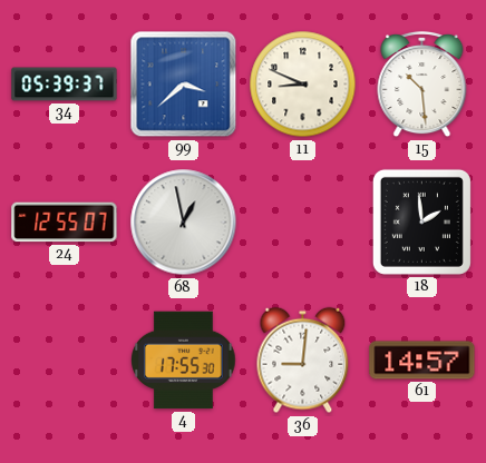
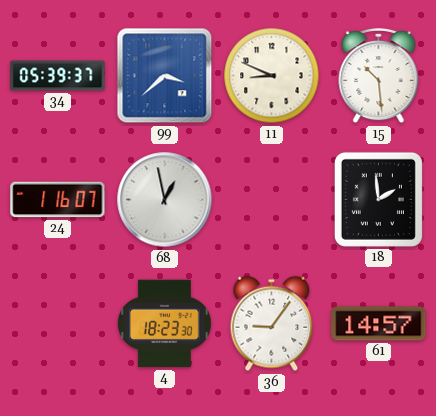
24: 12:55 -> 1:16 (58, 200)
4: 17:55 -> 18:23 (165, 324)
36: 9:01 -> 9:06 (272, 324)
